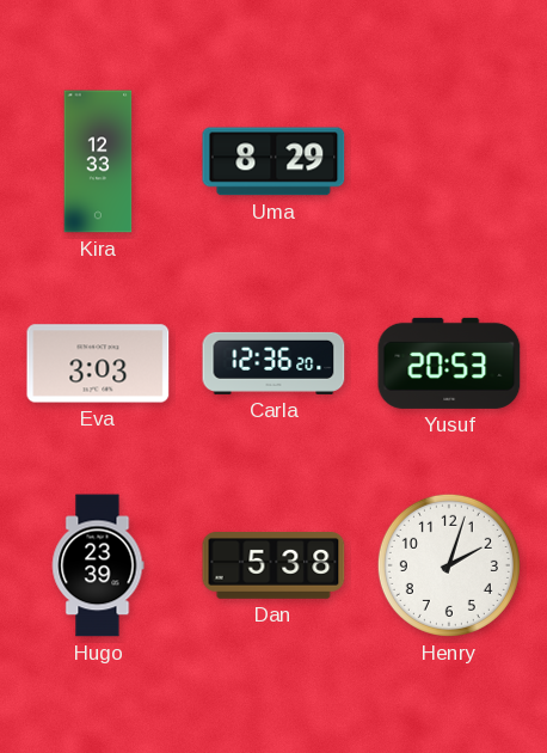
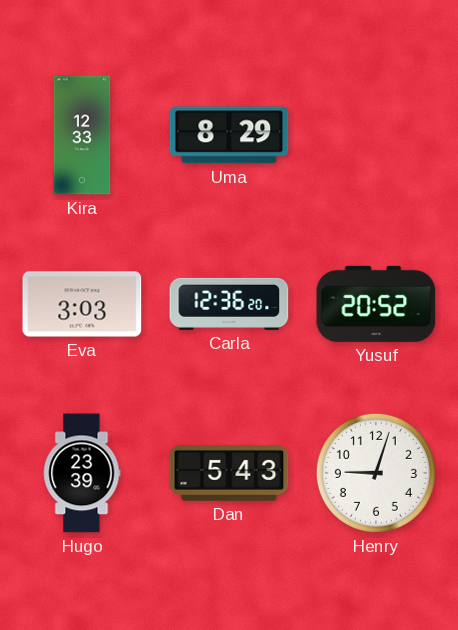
Yusuf: 20:53 -> 20:52 (376, 304)
Dan: 5:38 -> 5:43 (229, 474)
Henry: 2:03 -> 9:03 (376, 473)
